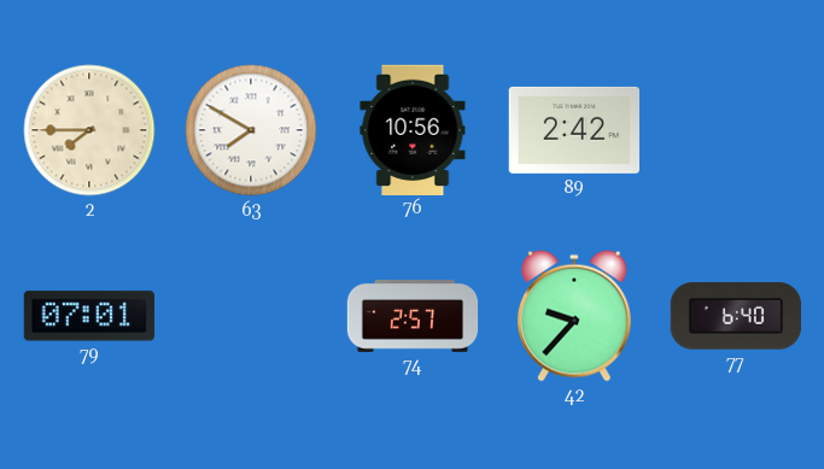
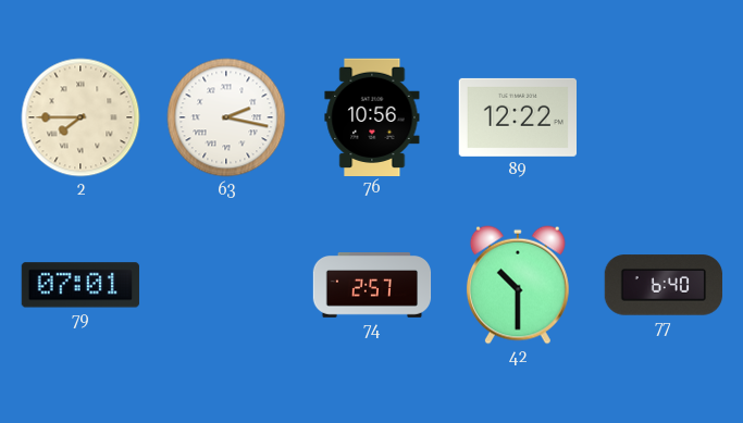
63: 7:50 -> 2:17 (226, 117)
89: 2:42 -> 12:22 (517, 117)
42: 9:37 -> 10:30 (518, 285)
